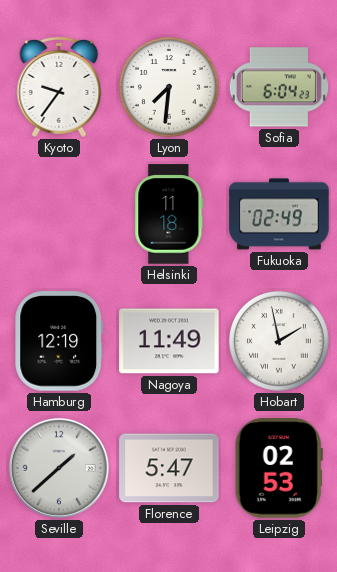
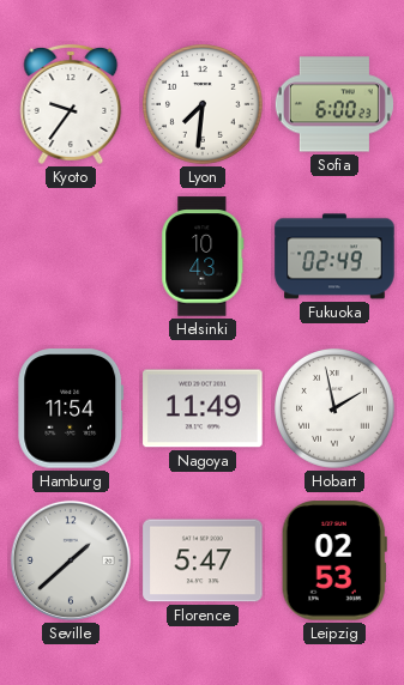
Sofia: 6:04 -> 6:00 (334, 104)
Helsinki: 11:18 -> 10:43 (203, 256)
Hamburg: 12:19 -> 11:54 (71, 408)
